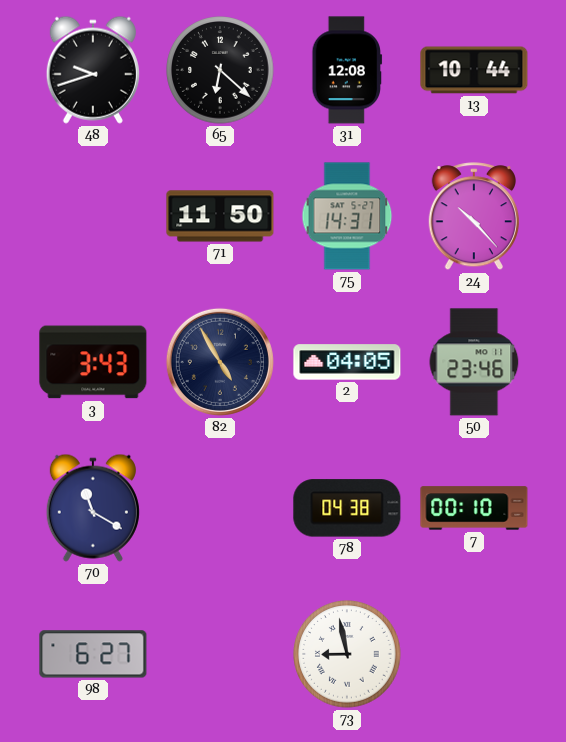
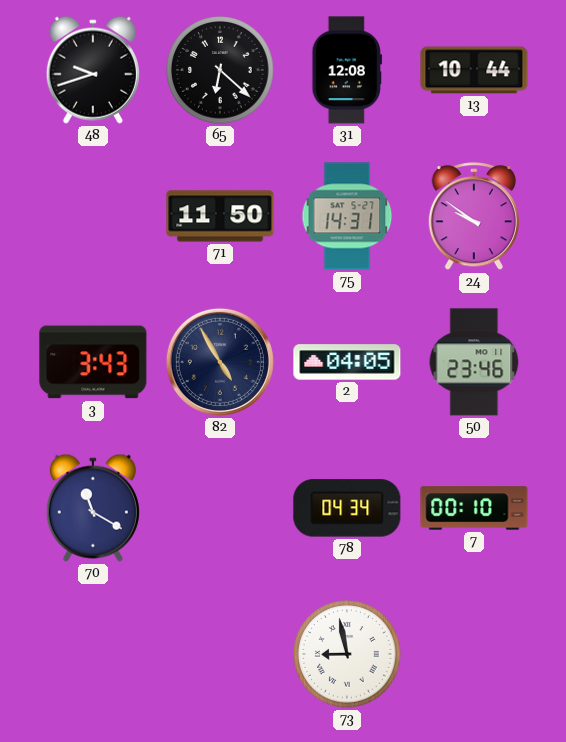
24: 10:23 -> 9:51 (474, 217)
78: 04:38 -> 04:34 (347, 508)
98: 6:27 -> none (93, 654)
